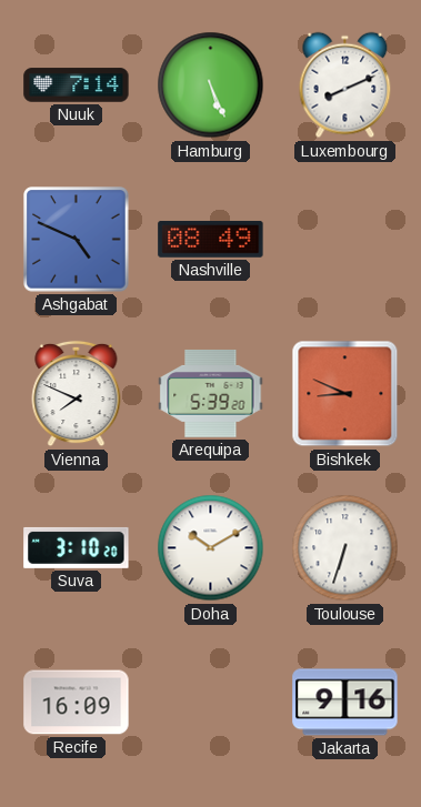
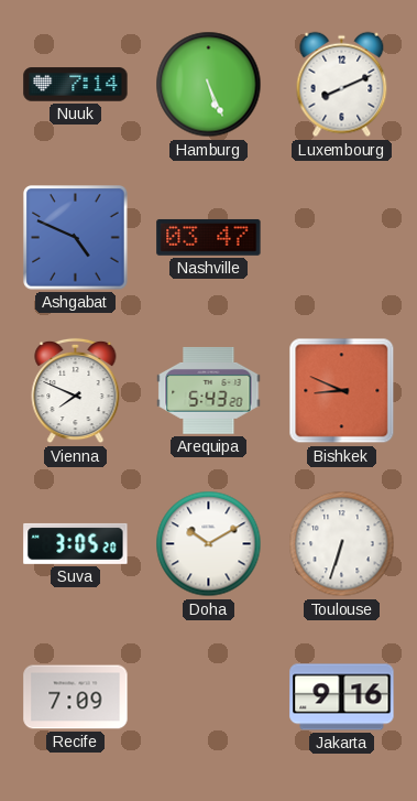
Nashville: 08:49 -> 03:47 (209, 237)
Arequipa: 5:39 -> 5:43 (209, 390)
Suva: 3:10 -> 3:05 (76, 543)
Recife: 16:09 -> 7:09 (76, 697)
